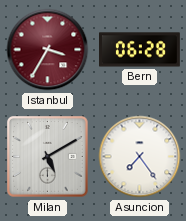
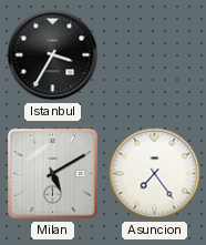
Istanbul dial: burgundy -> black (53, 55)
Bern: 06:28 -> none (140, 50)
